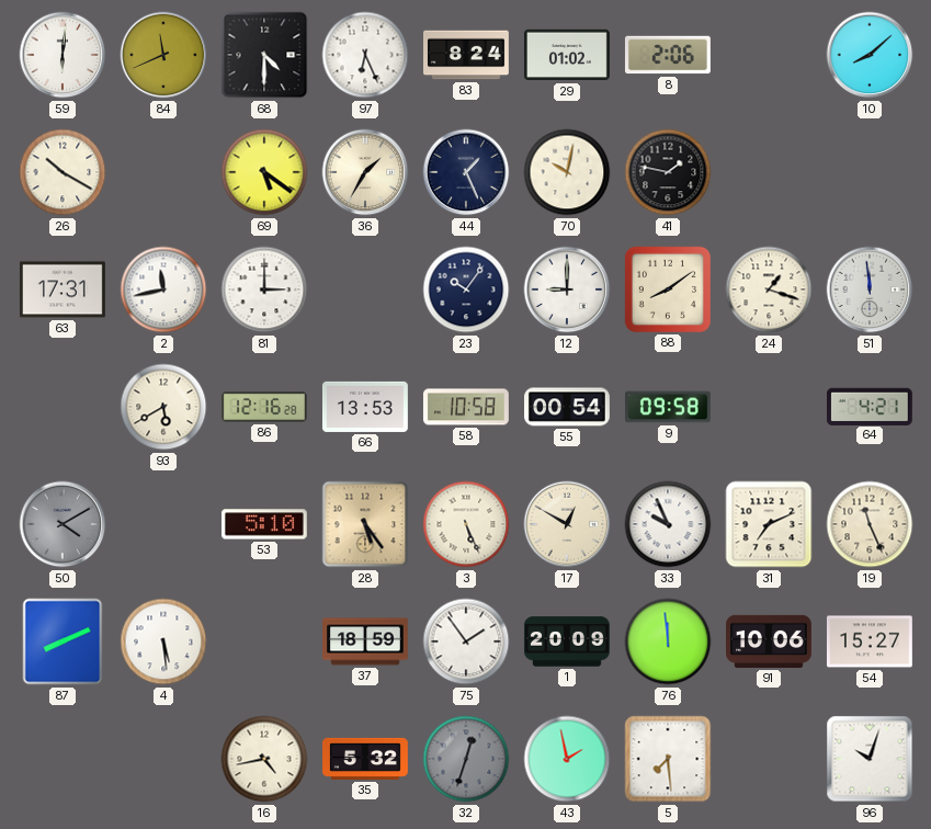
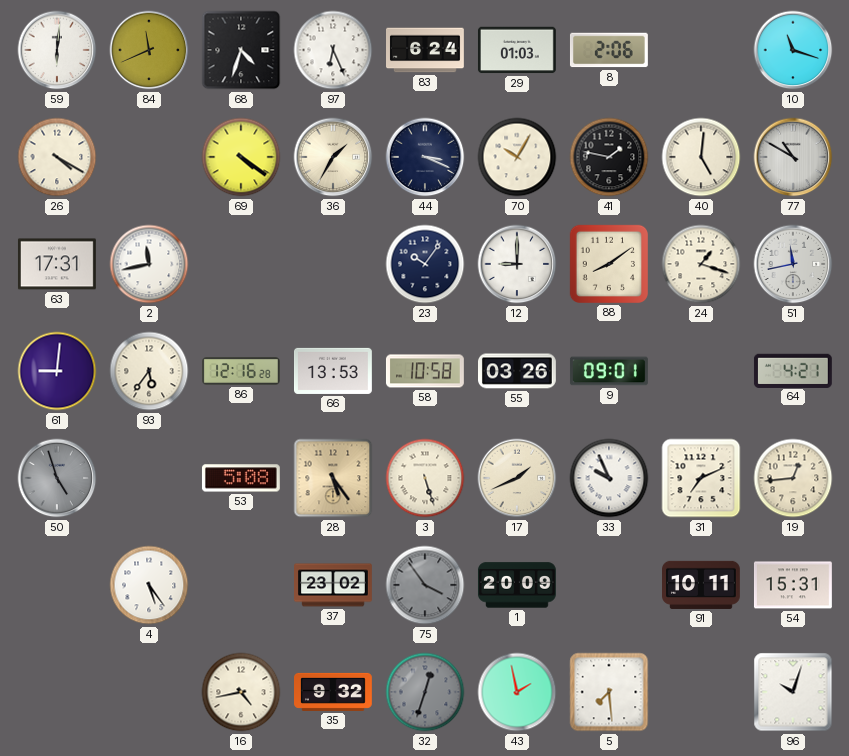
68: 4:30 -> 4:33 (241, 50)
83: 8:24 -> 6:24 (426, 50)
29: 01:02 -> 01:03 (517, 50)
10: 8:08 -> 11:18 (793, 50)
26: 10:20 -> 4:20 (57, 157)
69: 5:21 -> 4:21 (241, 157)
44: 1:26 -> 3:19 (425, 157)
70: 10:02 -> 10:05 (517, 157)
40: none -> 5:01 (701, 157)
77: none -> 10:50 (793, 157)
81: 3:00 -> none (264, 289)
51: 11:59 -> 11:43 (793, 264)
61: none -> 9:01 (57, 371)
93: 5:40 -> 5:36 (149, 371)
55: 00:54 -> 03:26 (518, 371)
9: 09:58 -> 09:01 (609, 371)
50: 4:10 -> 4:57 (57, 478)
53: 5:10 -> 5:08 (241, 478)
3: 5:26 -> 5:27 (425, 478)
17: 12:50 -> 1:41 (517, 478)
19: 11:26 -> 12:44 (793, 478)
87: 8:11 -> none (63, 641)
4: 5:29 -> 5:24 (149, 585)
37: 18:59 -> 23:02 (334, 585)
75: 1:54 -> 3:54 (425, 585)
75 dial: white -> grey (425, 585)
76: 11:59 -> none (668, 641)
91: 10:06 -> 10:11 (702, 585)
54: 15:27 -> 15:31 (793, 585)
35: 5:32 -> 9:32 (334, 692)
